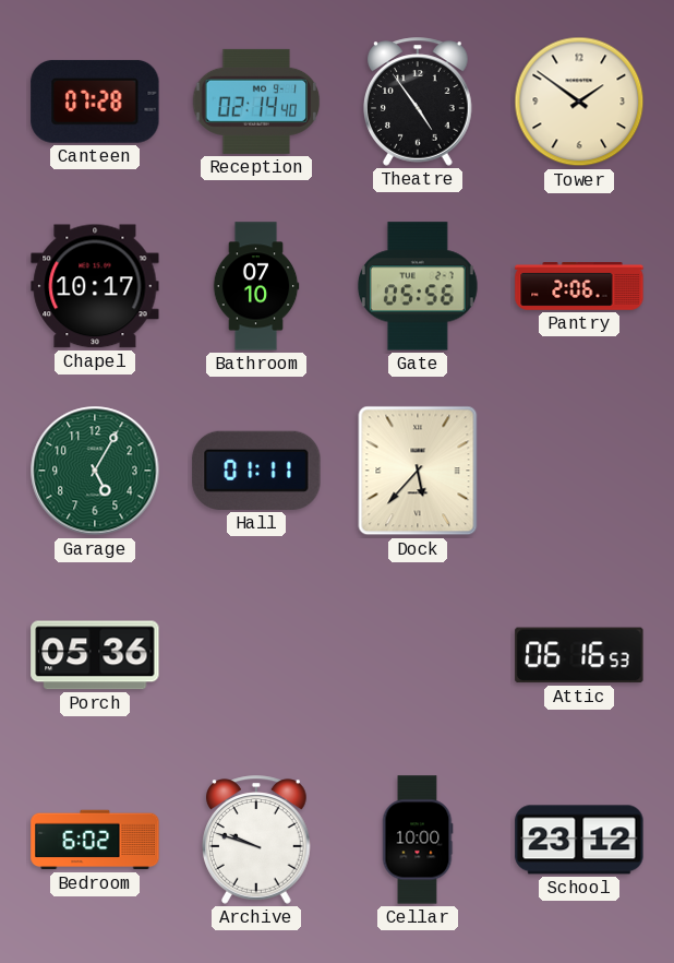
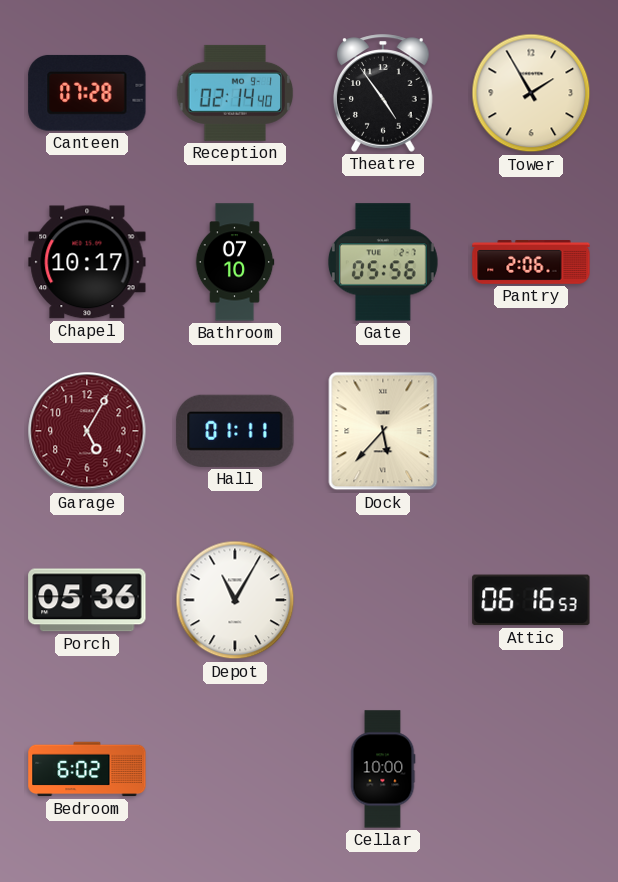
Tower: 1:51 -> 1:55 (531, 93)
Garage dial: green -> burgundy (87, 431)
Depot: none -> 11:05 (235, 600)
Archive: 9:48 -> none (256, 840)
School: 23:12 -> none (579, 840)
